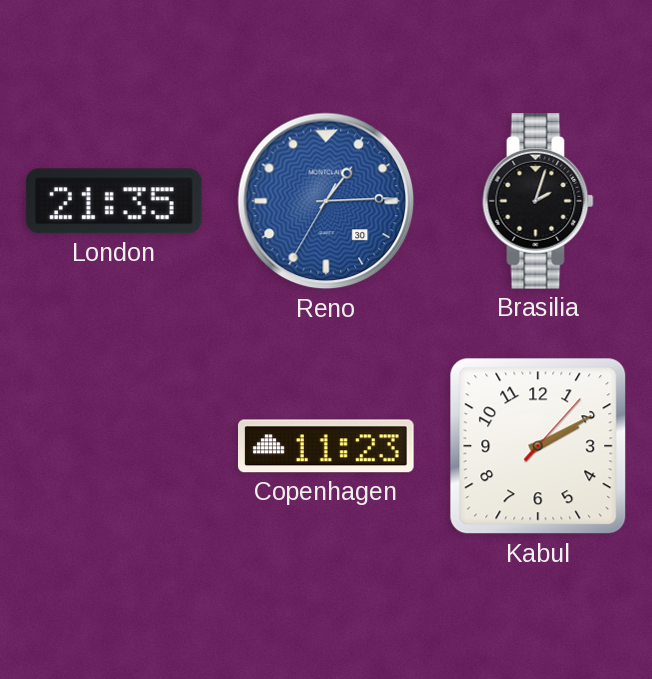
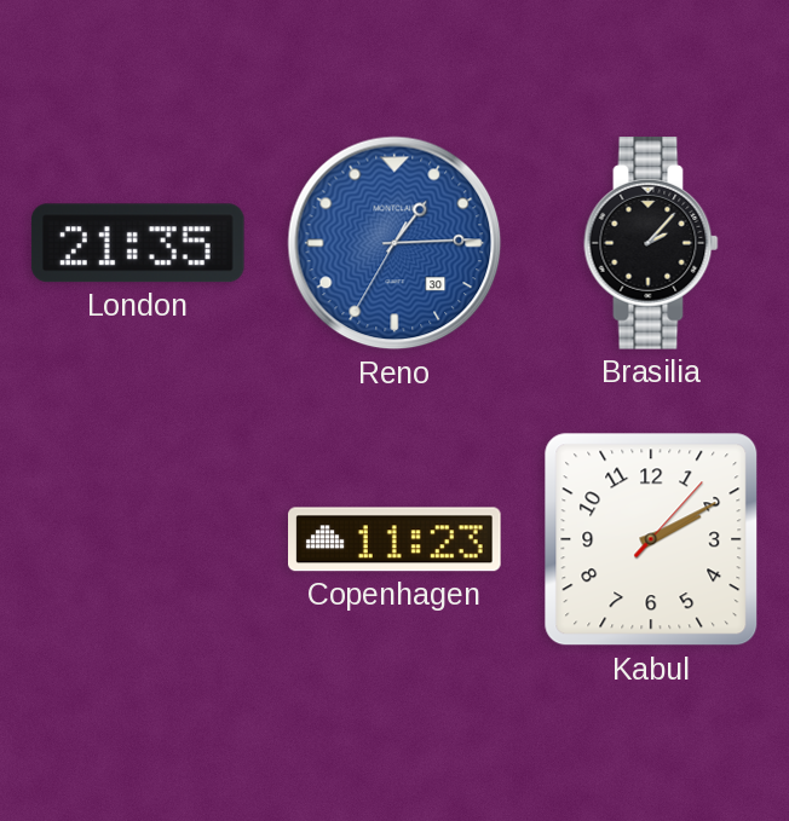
Brasilia: 2:03 -> 2:07 (651, 243)
